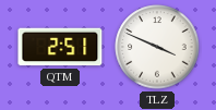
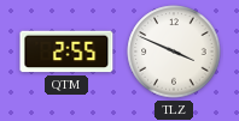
QTM: 2:51 -> 2:55 (66, 52)
